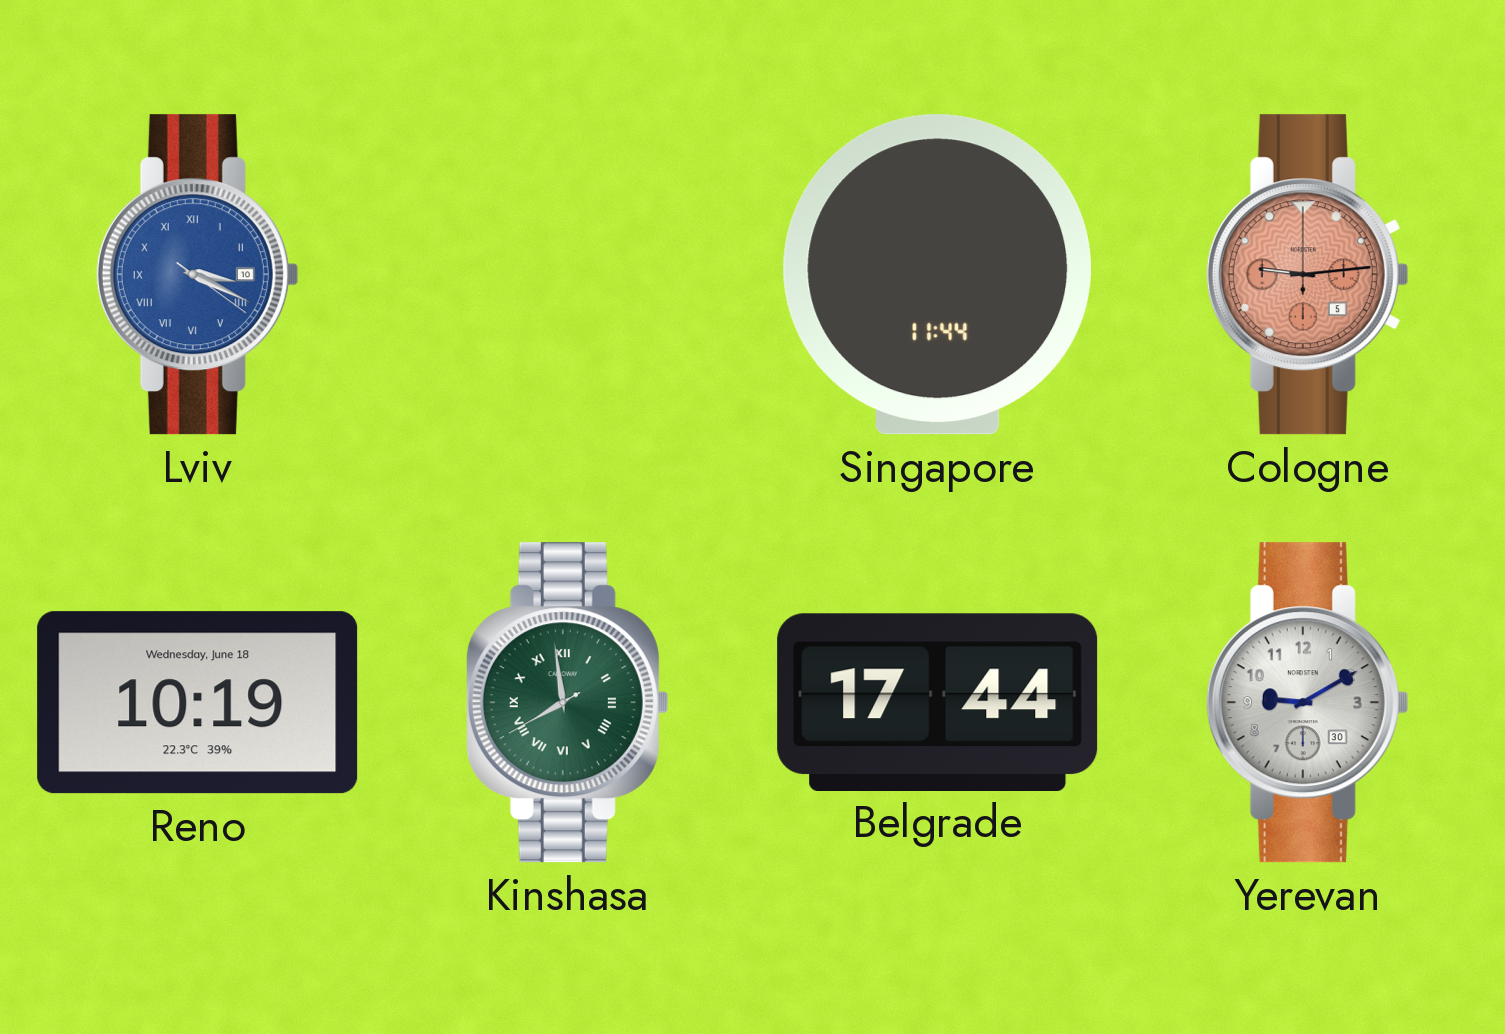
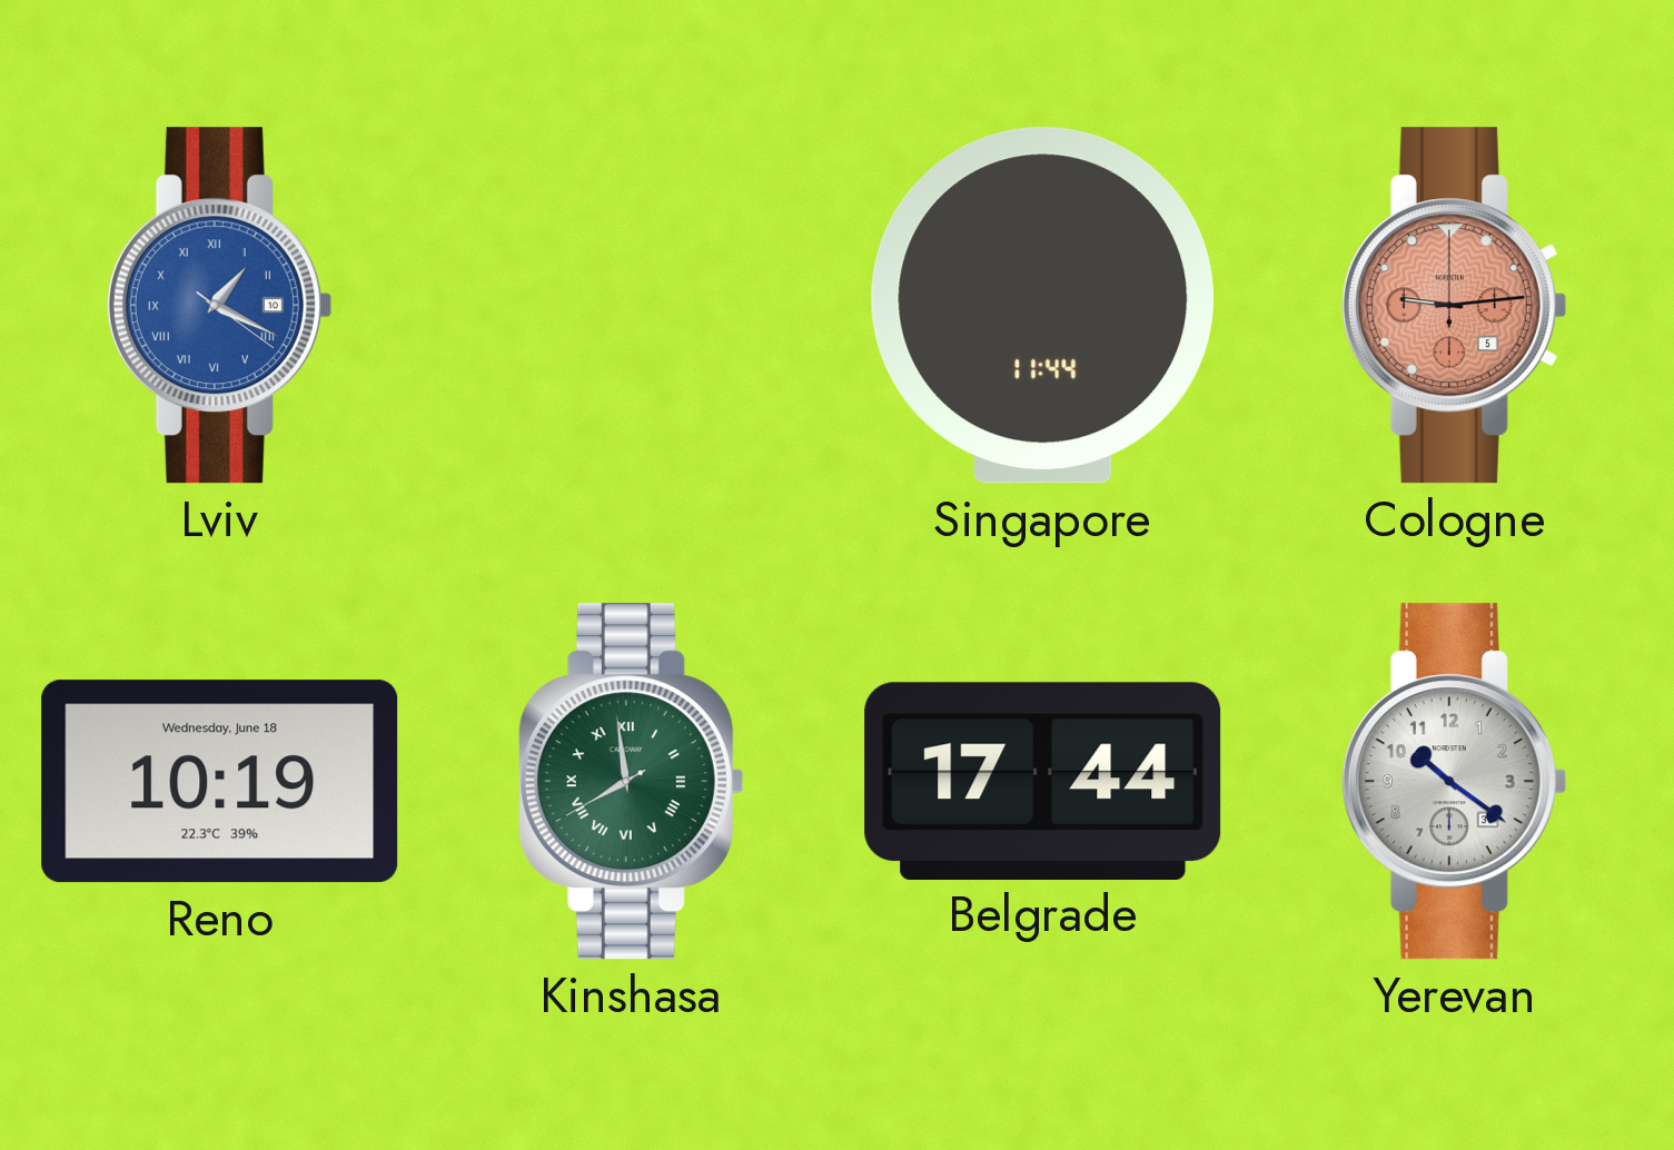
Lviv: 3:19 -> 1:19 (219, 306)
Yerevan: 9:10 -> 10:21 (1454, 782)
